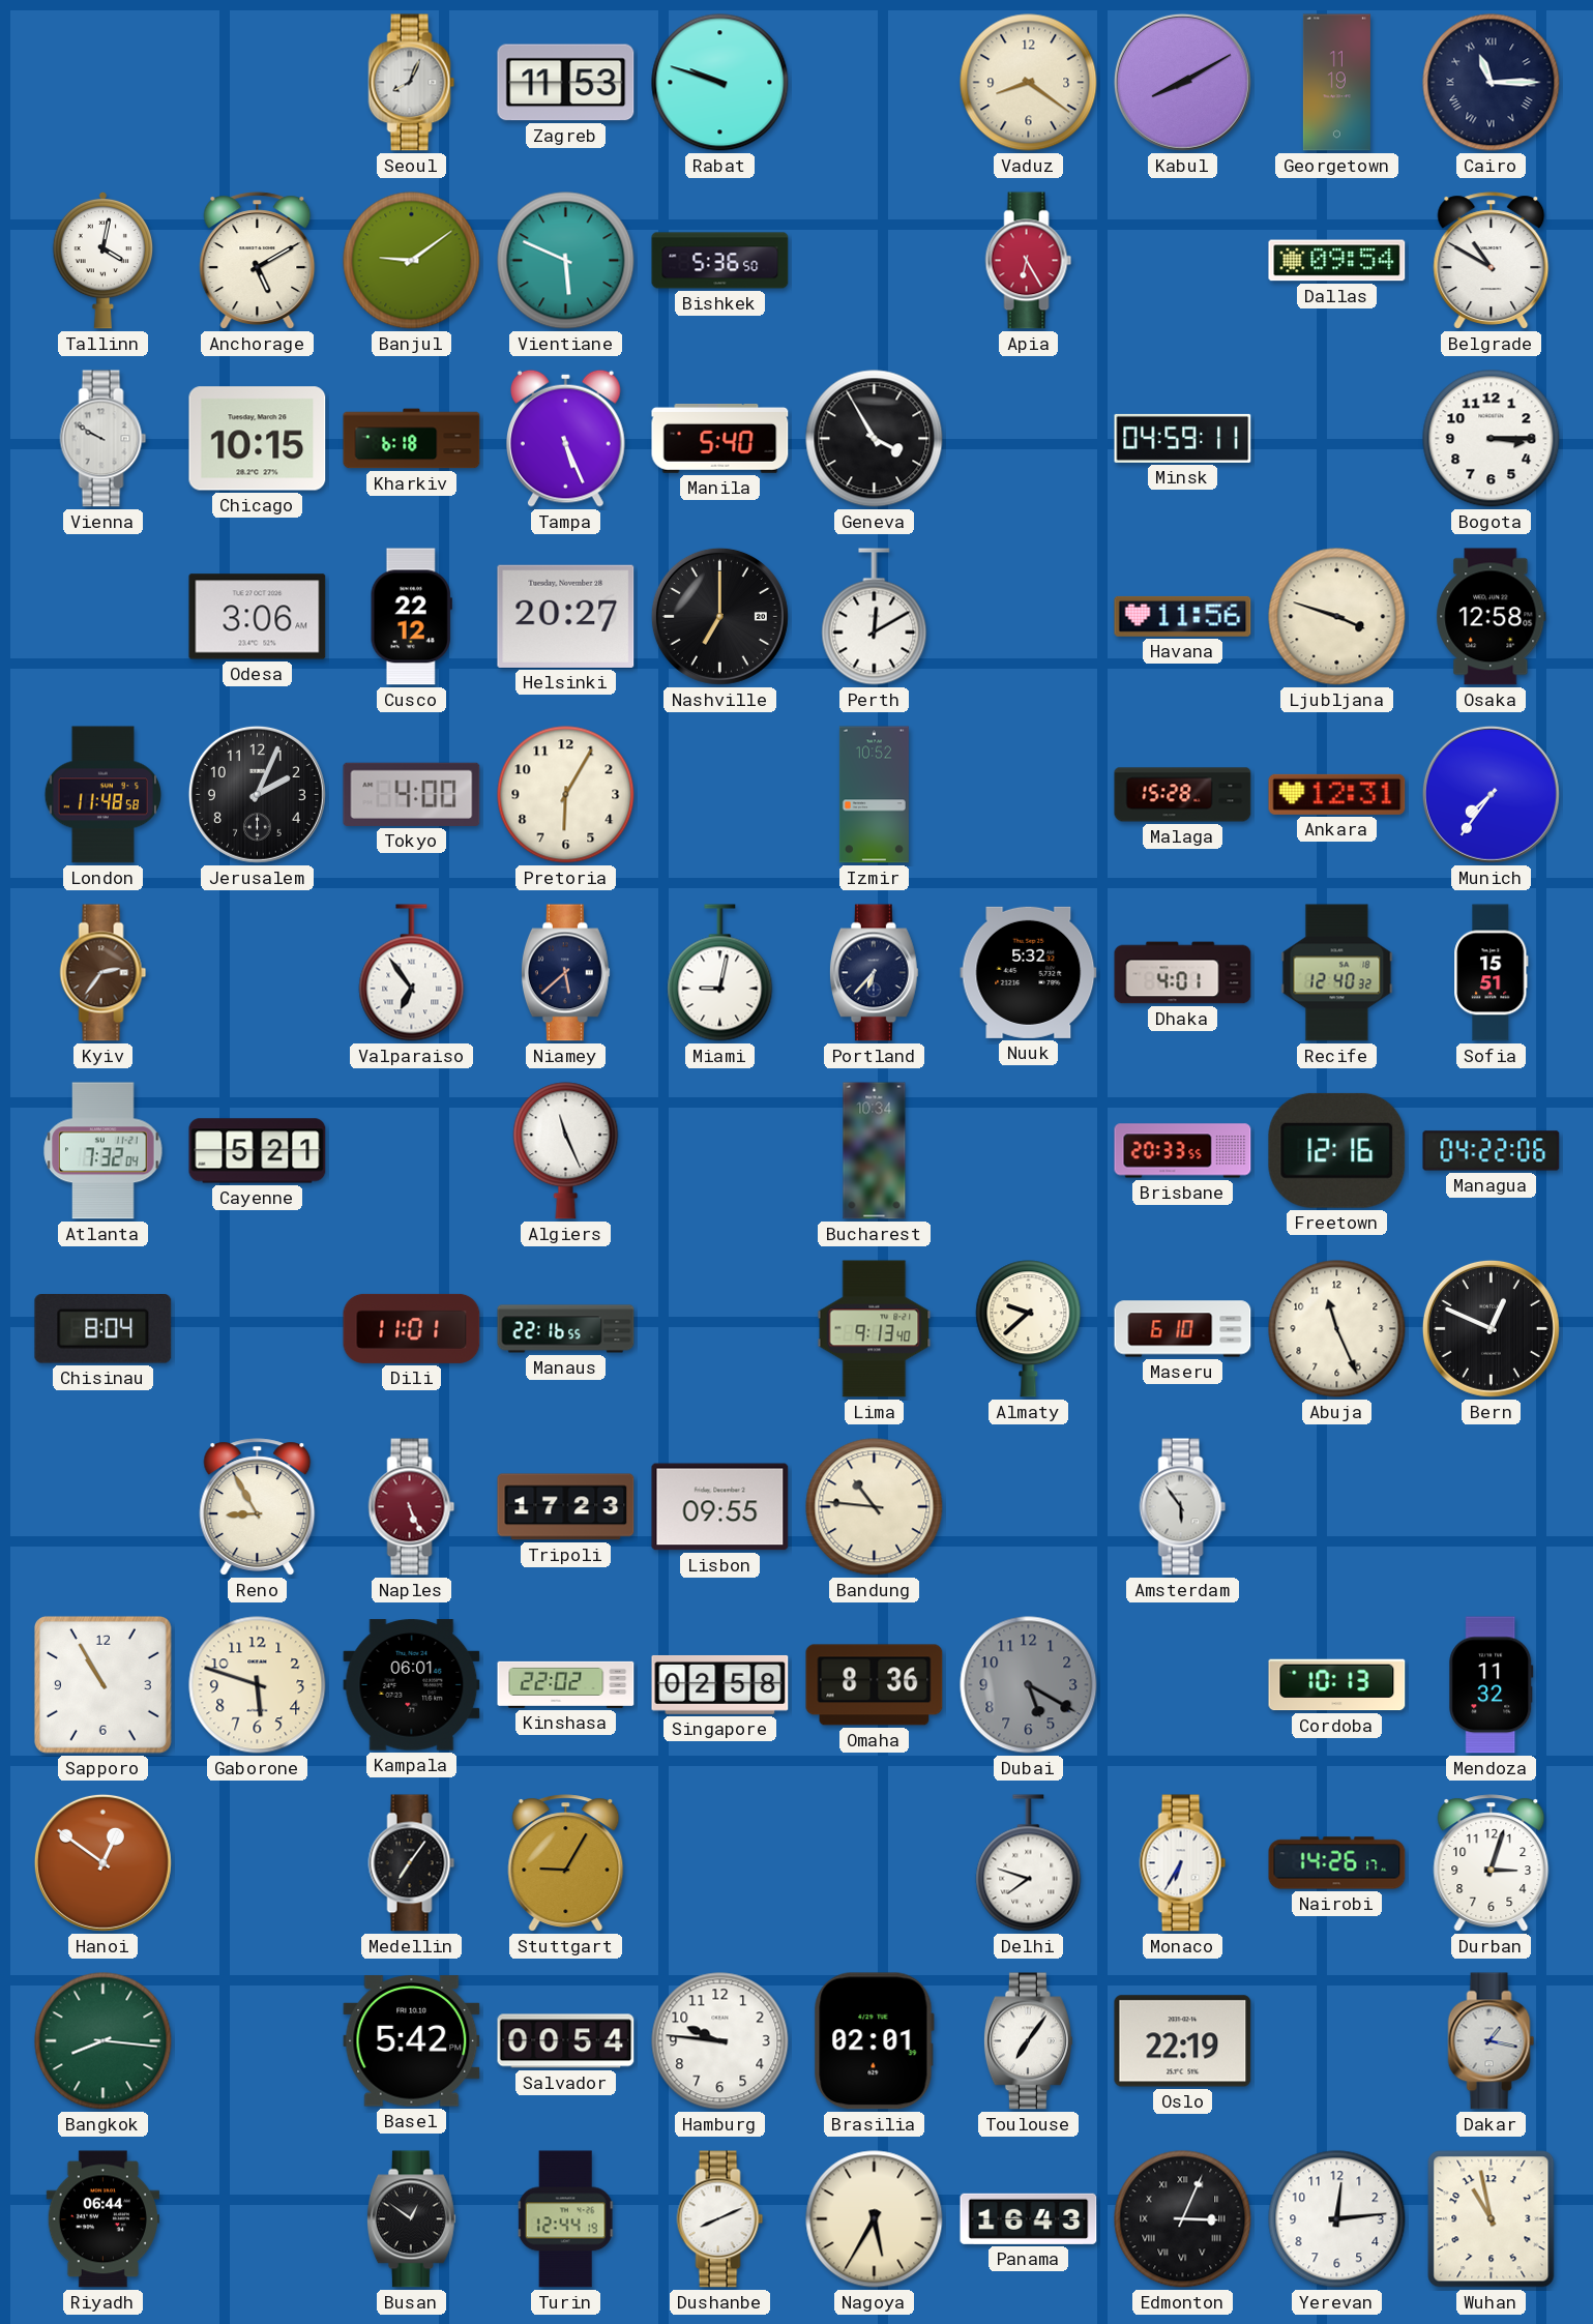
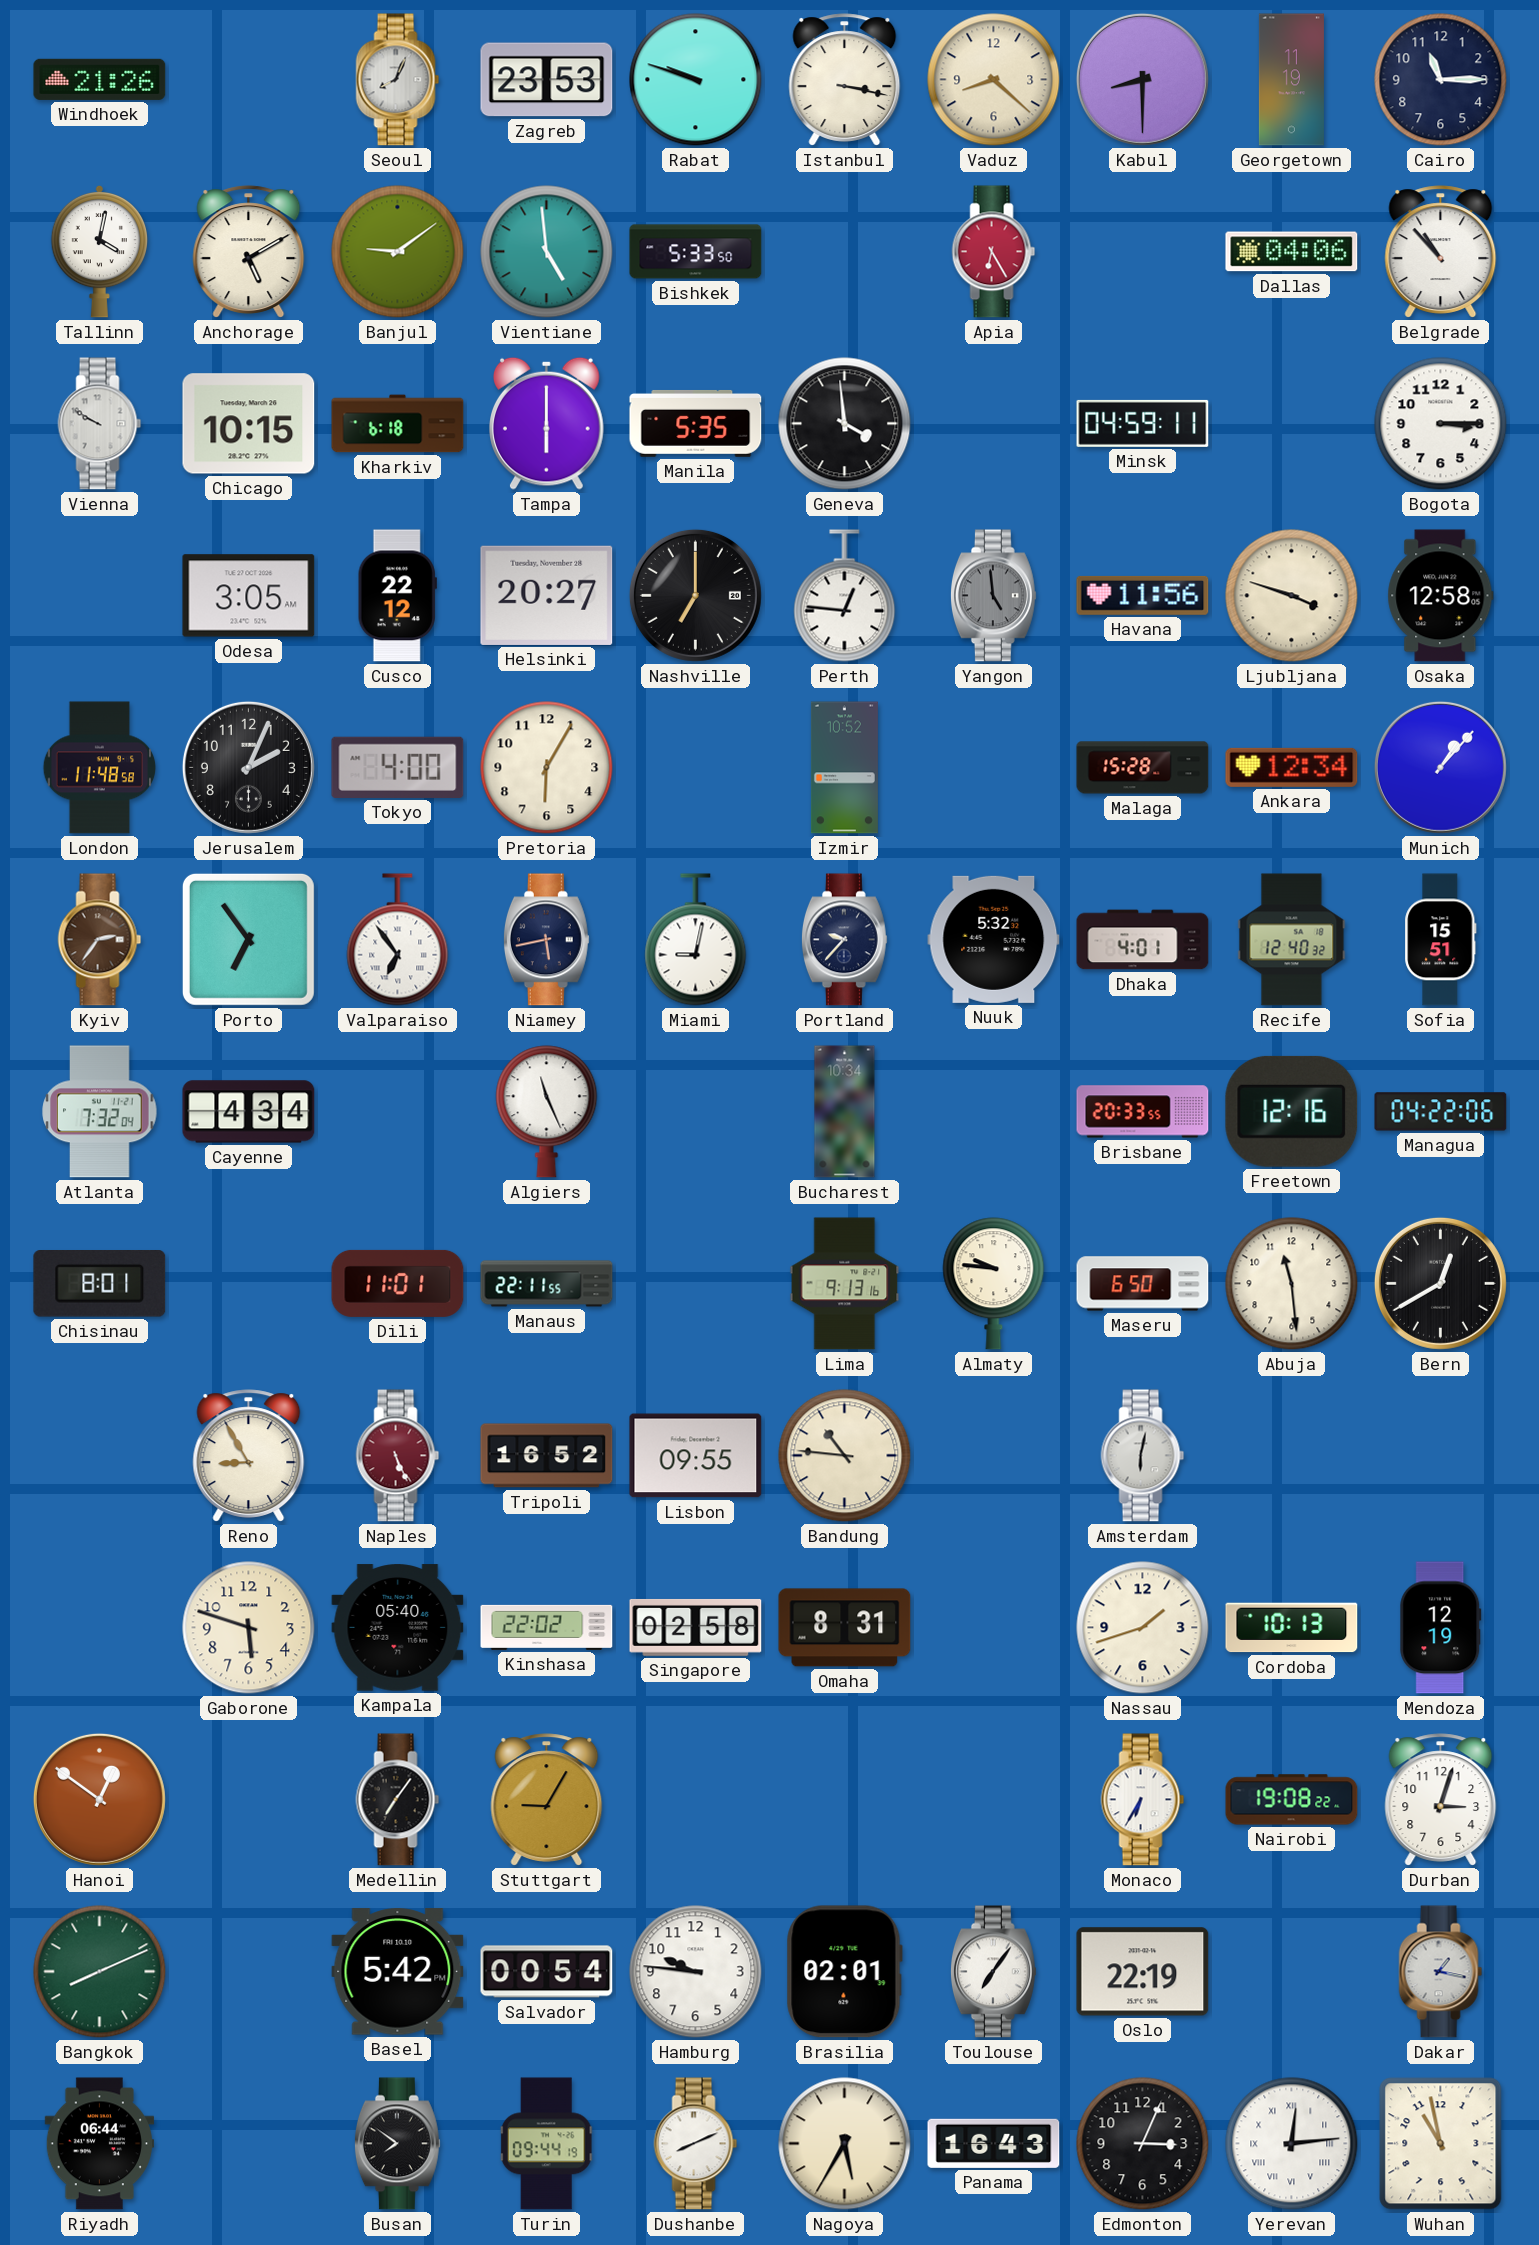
Windhoek: none -> 21:26 (100, 79)
Zagreb: 11:53 -> 23:53 (547, 80)
Istanbul: none -> 3:17 (845, 80)
Vaduz: 8:21 -> 8:22 (994, 80)
Kabul: 8:10 -> 8:30 (1142, 79)
Cairo numerals: Roman -> Arabic (1441, 80)
Vientiane: 5:49 -> 4:59 (547, 252)
Bishkek: 5:36 -> 5:33 (696, 252)
Dallas: 09:54 -> 04:06 (1292, 252)
Belgrade: 10:50 -> 10:53 (1441, 252)
Tampa: 5:26 -> 6:00 (547, 423)
Manila: 5:40 -> 5:35 (696, 423)
Geneva: 3:55 -> 3:59 (845, 424)
Odesa: 3:06 -> 3:05 (249, 596)
Perth: 12:10 -> 12:46 (845, 596)
Yangon: none -> 4:59 (993, 596)
Ankara: 12:31 -> 12:34 (1292, 767)
Munich: 7:36 -> 1:07 (1440, 767)
Porto: none -> 6:54 (248, 939)
Niamey: 5:38 -> 5:43 (546, 940)
Portland: 6:37 -> 9:37 (844, 940)
Cayenne: 5:21 -> 4:34 (249, 1112)
Chisinau: 8:04 -> 8:01 (100, 1284)
Manaus: 22:16 -> 22:11 (547, 1284)
Lima: 9:13:40 -> 9:13:16 (845, 1284)
Almaty: 9:38 -> 9:46 (994, 1284)
Maseru: 6:10 -> 6:50 (1143, 1284)
Abuja: 11:26 -> 11:29 (1292, 1284)
Bern: 12:49 -> 12:40 (1440, 1283)
Tripoli: 17:23 -> 16:52 (547, 1456)
Amsterdam: 5:54 -> 6:02 (1143, 1456)
Sapporo: 10:55 -> none (104, 1685)
Kampala: 06:01 -> 05:40 (398, 1628)
Omaha: 8:36 -> 8:31 (845, 1628)
Dubai: 5:20 -> none (1029, 1685)
Nassau: none -> 1:42 (1143, 1628)
Mendoza: 11:32 -> 12:19 (1441, 1628)
Delhi: 7:48 -> none (1029, 1863)
Nairobi: 14:26 -> 19:08 (1292, 1800)
Bangkok: 8:16 -> 8:11 (100, 1972)
Busan: 12:51 -> 7:51 (397, 2144)
Turin: 12:44 -> 09:44 (547, 2144)
Edmonton numerals: Roman -> Arabic (1143, 2144)
Yerevan numerals: Arabic -> Roman (1292, 2144)
